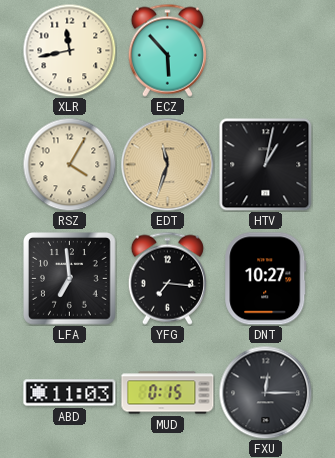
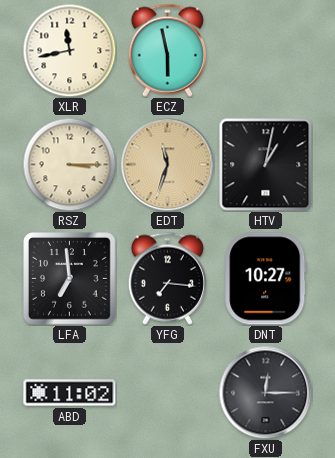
ECZ: 5:53 -> 5:58 (167, 50)
RSZ: 4:05 -> 3:15 (69, 164)
ABD: 11:03 -> 11:02 (70, 393)
MUD: 0:15 -> none (168, 393)
